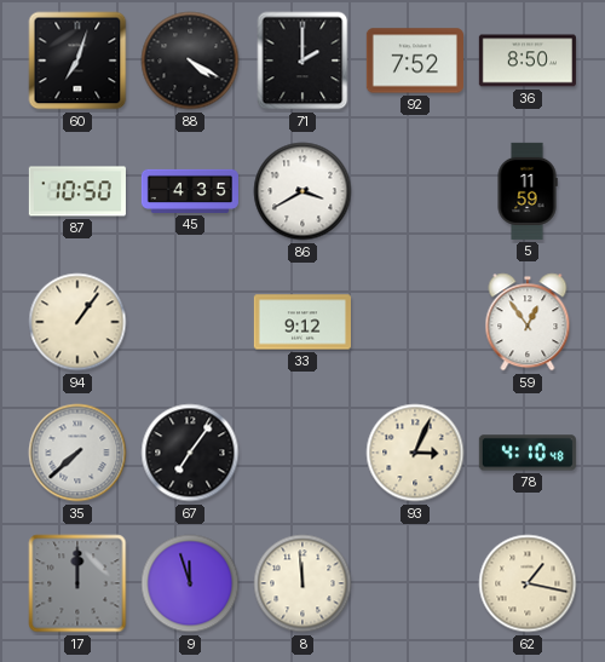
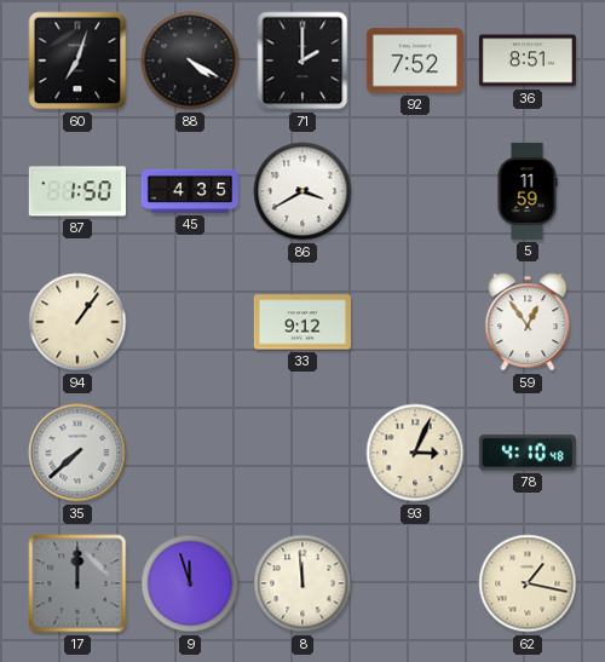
36: 8:50 -> 8:51 (528, 61)
87: 10:50 -> 1:50 (77, 191)
67: 7:06 -> none (190, 453)
